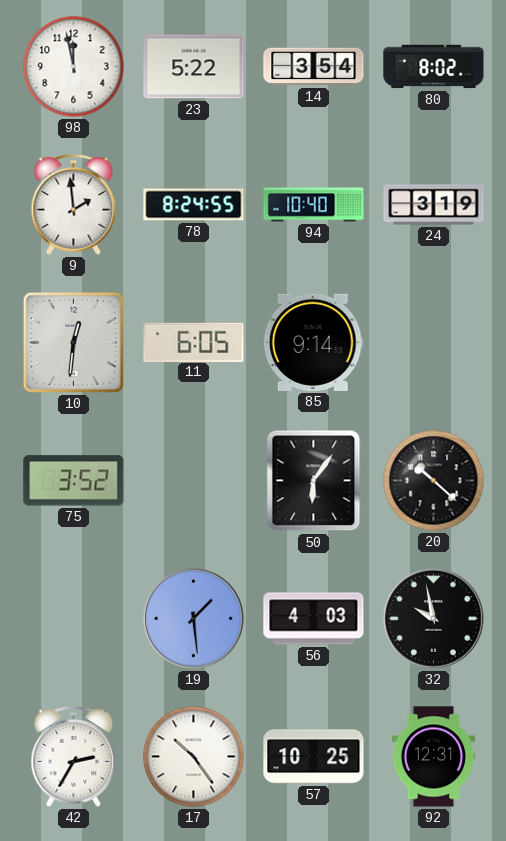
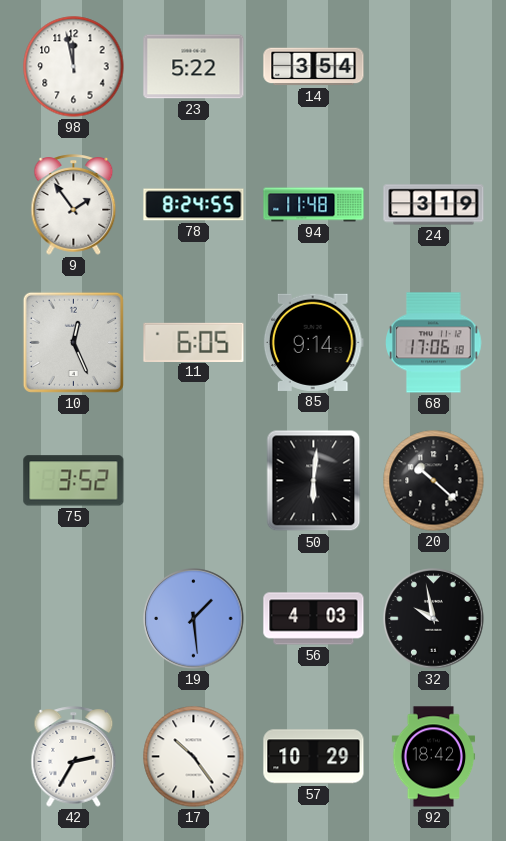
80: 8:02 -> none (434, 67)
9: 1:59 -> 1:54 (74, 205)
94: 10:40 -> 11:48 (314, 205)
10: 12:31 -> 12:26 (73, 342)
68: none -> 17:06 (434, 343)
50: 6:06 -> 6:01 (314, 481)
57: 10:25 -> 10:29 (314, 757)
92: 12:31 -> 18:42 (434, 757)
